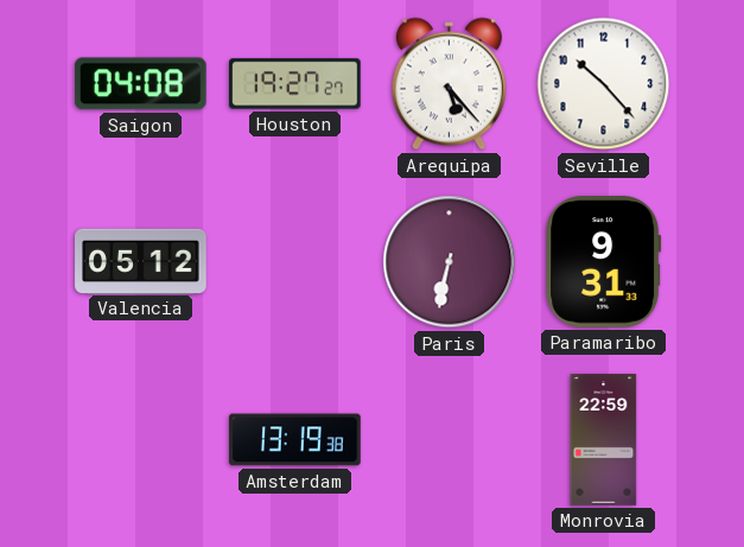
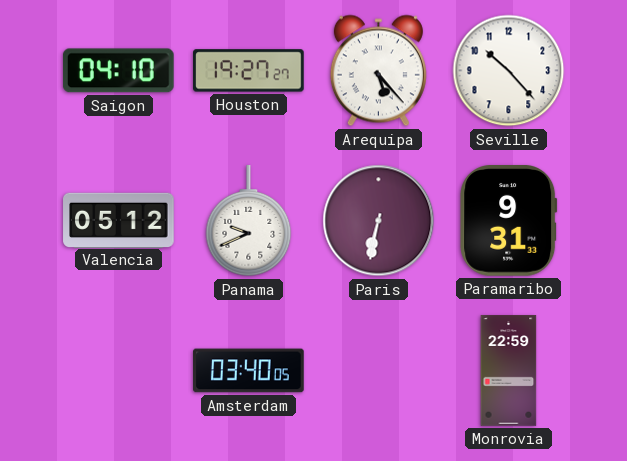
Saigon: 04:08 -> 04:10 (118, 71)
Panama: none -> 9:41 (249, 221)
Amsterdam: 13:19 -> 03:40 (249, 371)
